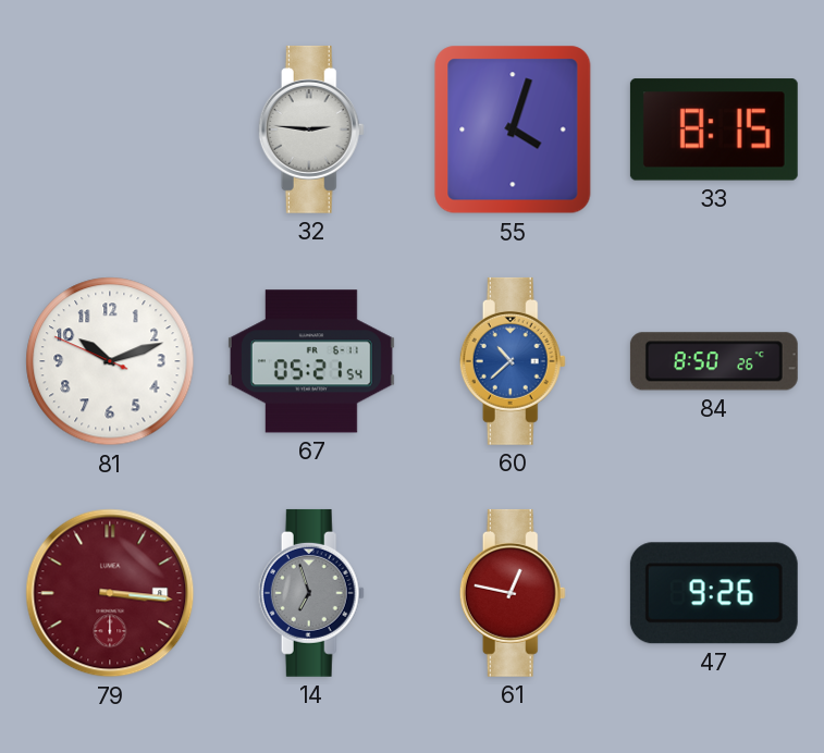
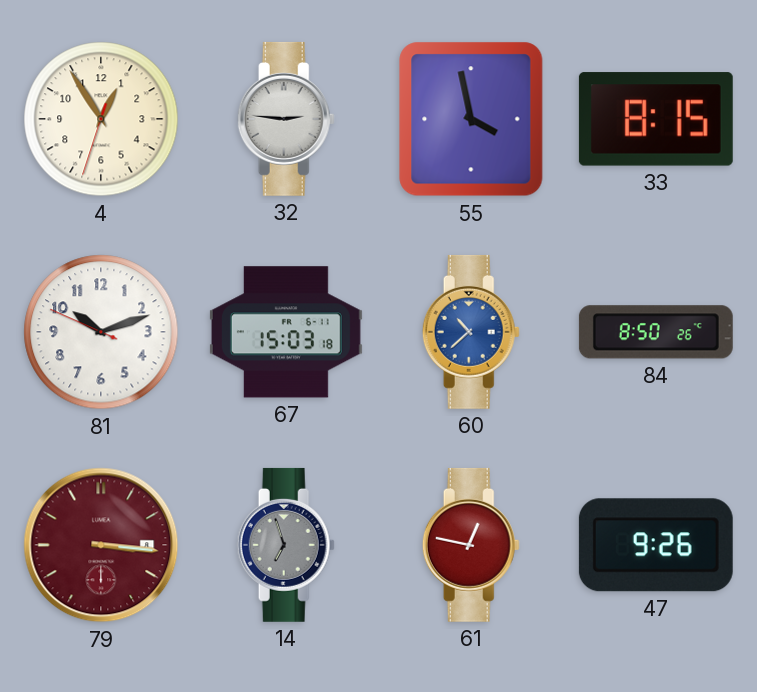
4: none -> 12:54 (101, 119)
55: 4:03 -> 3:58 (471, 119)
67: 05:21 -> 15:03 (286, 332)
